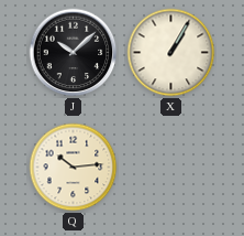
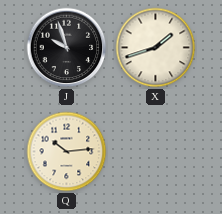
J: 10:08 -> 9:57 (67, 48)
X: 1:05 -> 1:42 (156, 48)
